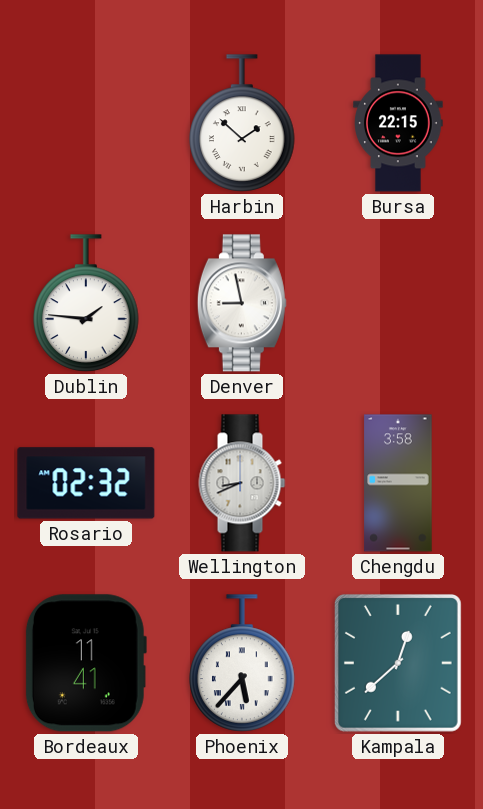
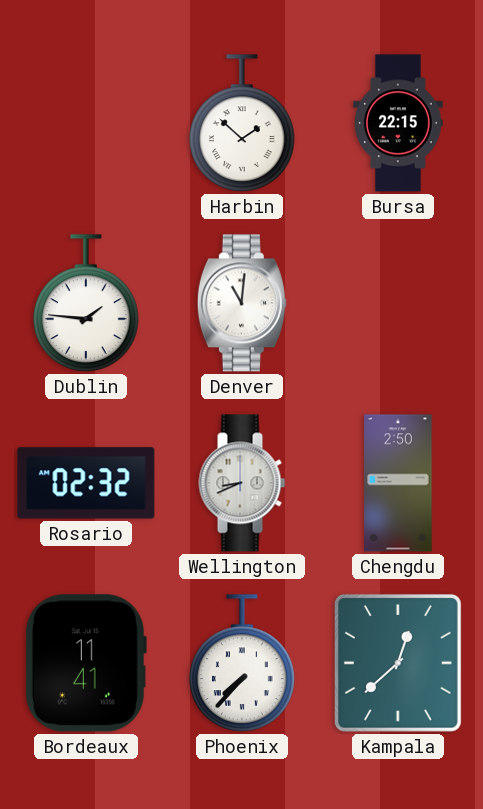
Denver: 8:58 -> 11:01 (242, 303)
Chengdu: 3:58 -> 2:50 (398, 483)
Phoenix: 5:37 -> 7:37 (242, 663)
